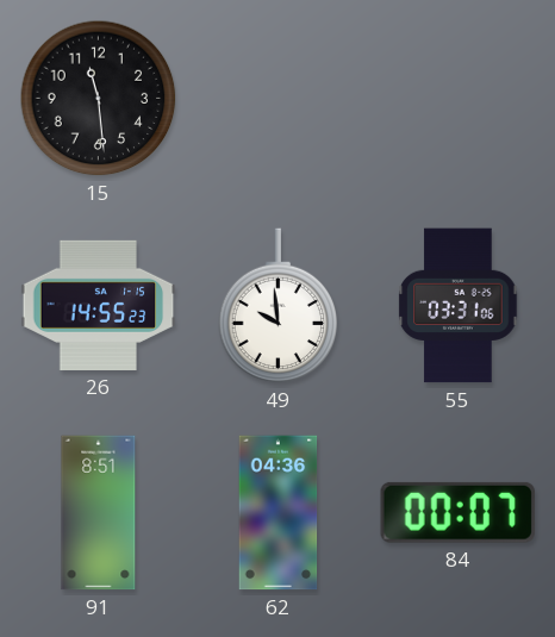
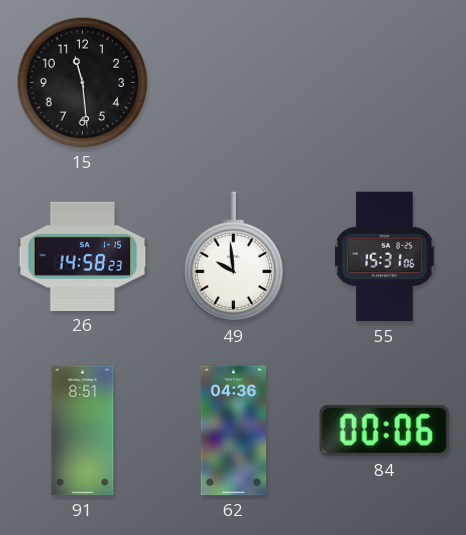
26: 14:55 -> 14:58 (83, 256)
55: 03:31 -> 15:31 (385, 257)
84: 00:07 -> 00:06 (384, 430)
